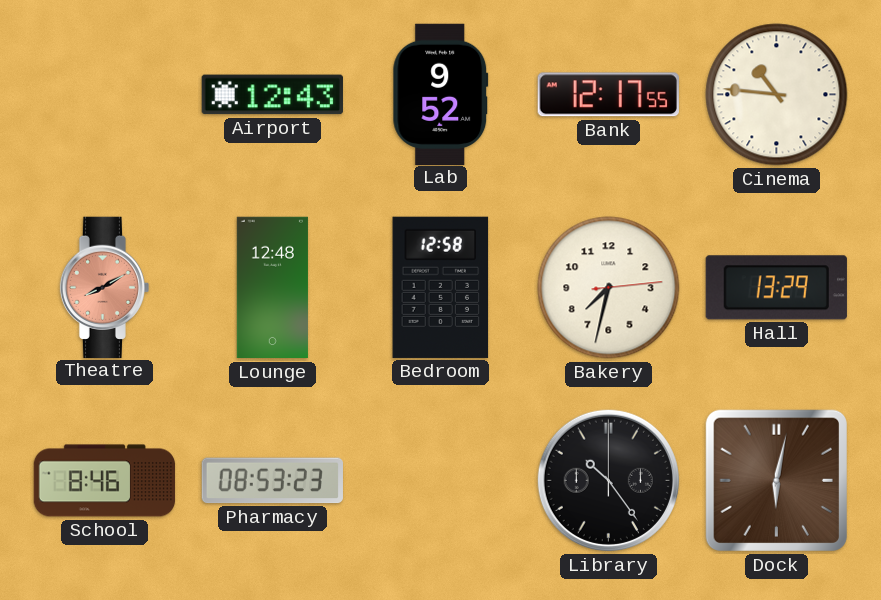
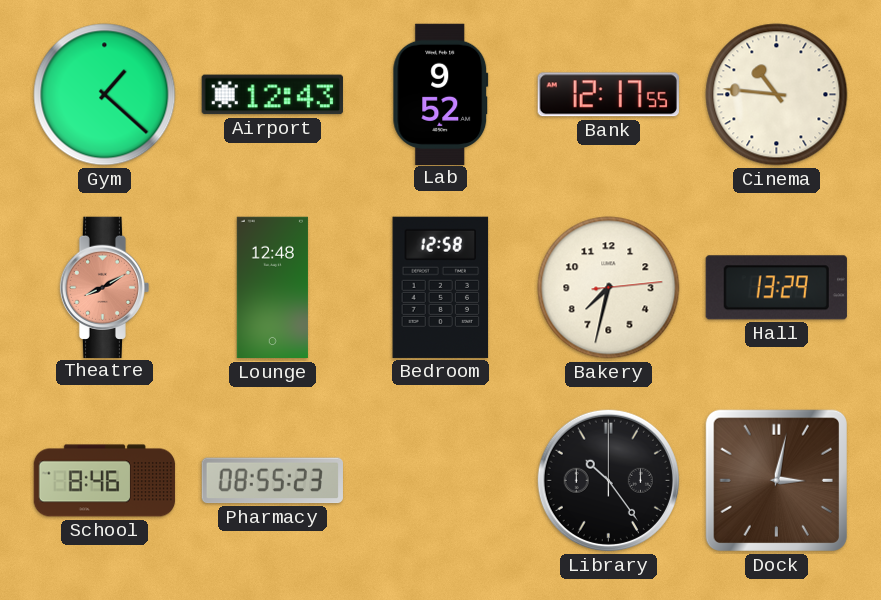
Gym: none -> 1:22 (105, 95)
Pharmacy: 08:53 -> 08:55 (272, 481)
Dock: 6:02 -> 3:02 (776, 480)
